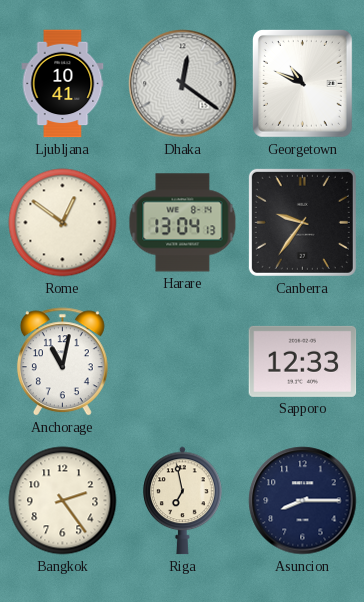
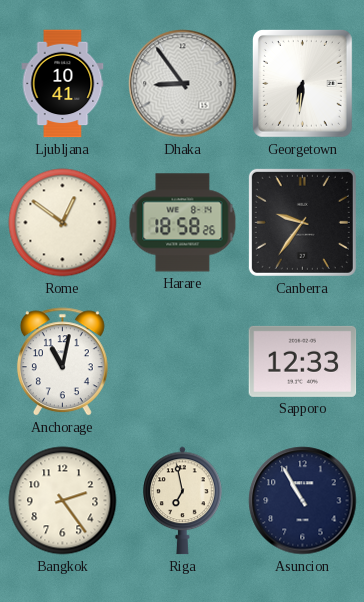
Dhaka: 12:21 -> 8:54 (183, 84)
Georgetown: 10:49 -> 6:31 (302, 83)
Harare: 13:04 -> 18:58 (183, 223)
Asuncion: 8:15 -> 10:55 (303, 501)
